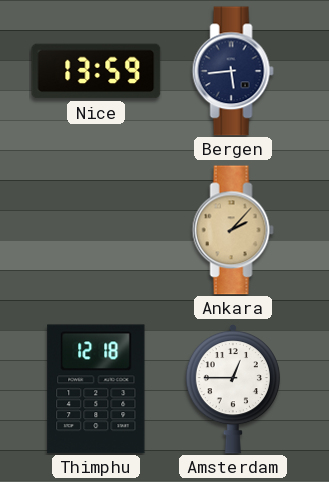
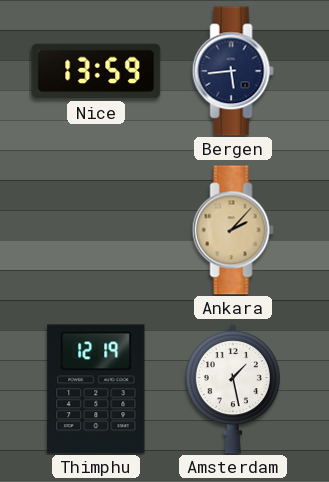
Thimphu: 12:18 -> 12:19 (96, 389)
Amsterdam: 12:45 -> 1:28 (233, 390)
